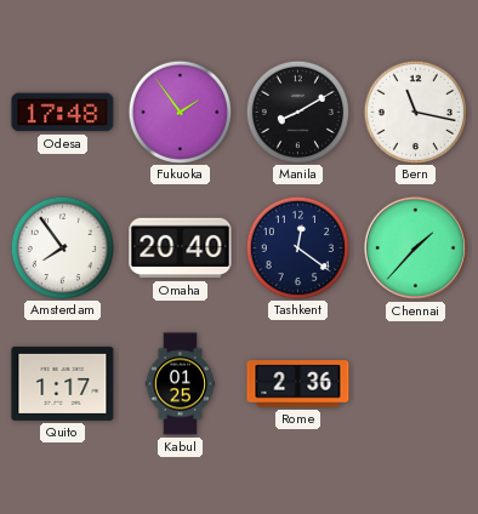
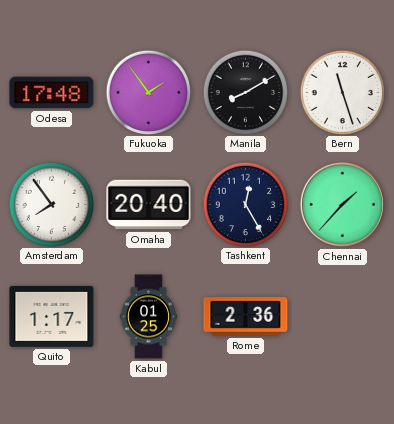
Bern: 11:17 -> 11:27 (342, 92)
Tashkent: 12:21 -> 12:25 (245, 204)
